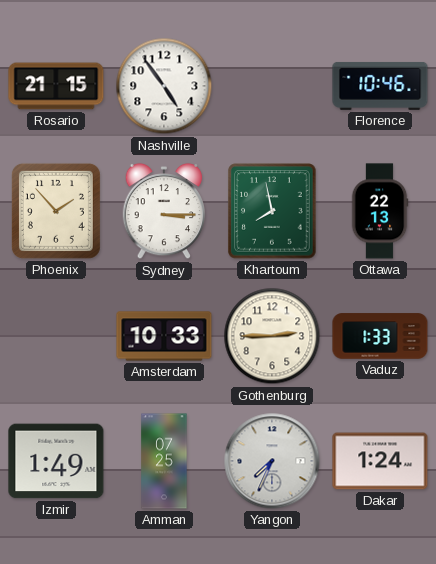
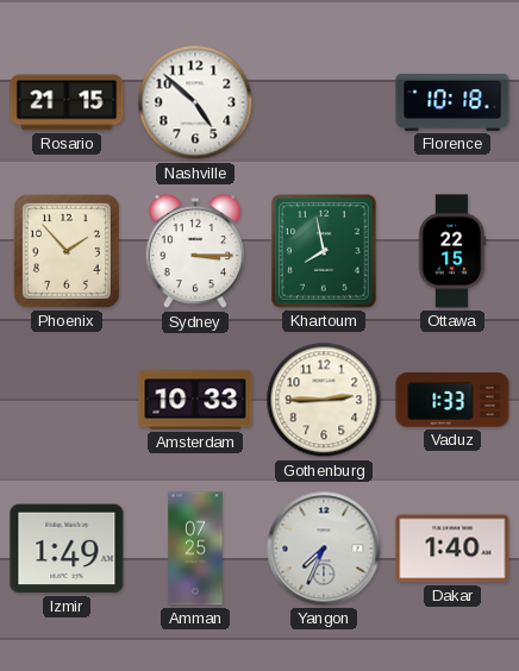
Nashville: 4:54 -> 4:52 (195, 102)
Florence: 10:46 -> 10:18 (452, 102)
Ottawa: 22:13 -> 22:15 (452, 251)
Dakar: 1:24 -> 1:40 (452, 548)
